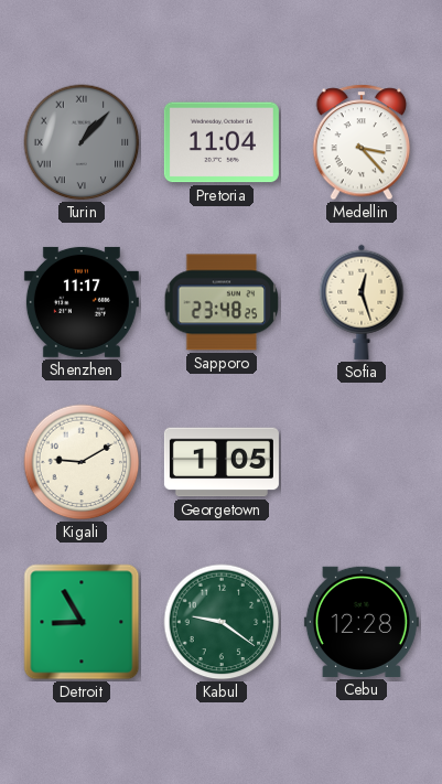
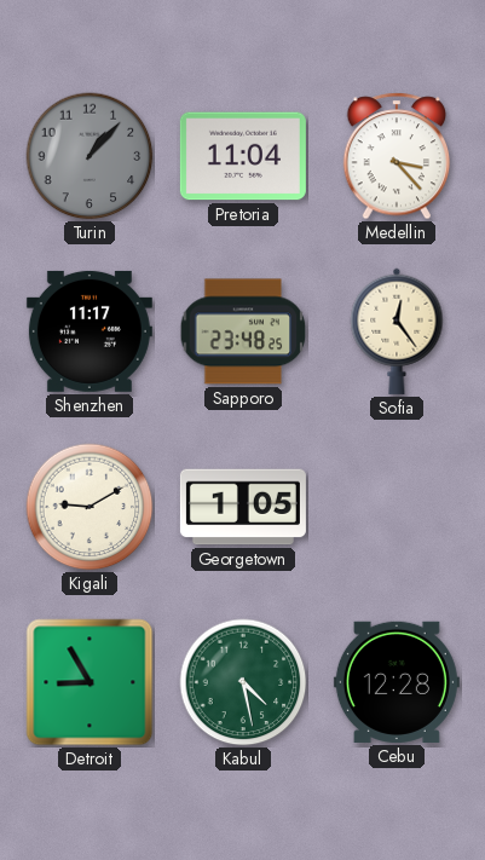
Turin numerals: Roman -> Arabic (90, 156)
Sofia: 12:27 -> 12:24 (397, 331)
Kabul: 9:21 -> 4:28 (243, 682)
